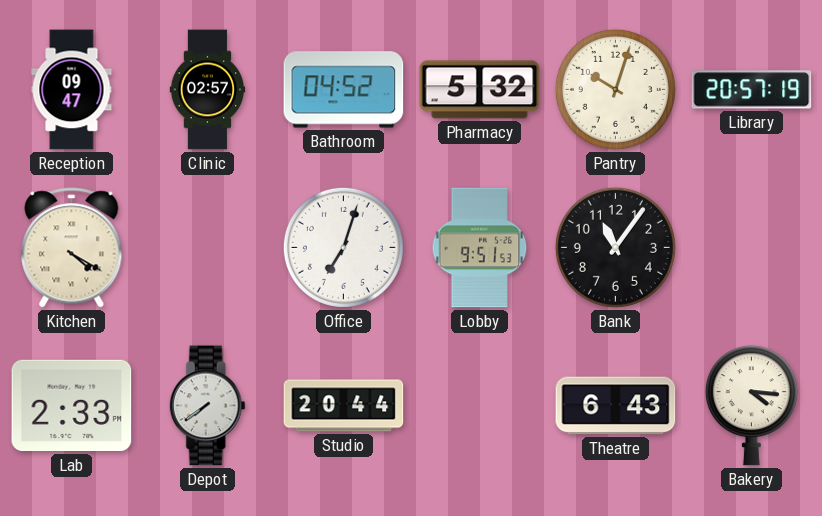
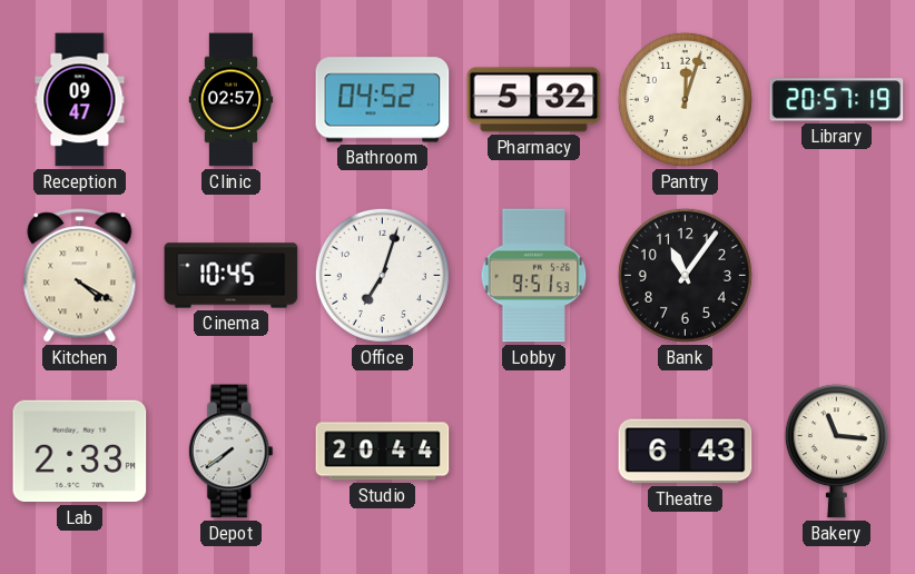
Pantry: 10:03 -> 12:03 (685, 99)
Cinema: none -> 10:45 (232, 276)
Bakery: 4:16 -> 11:16 (836, 452)
